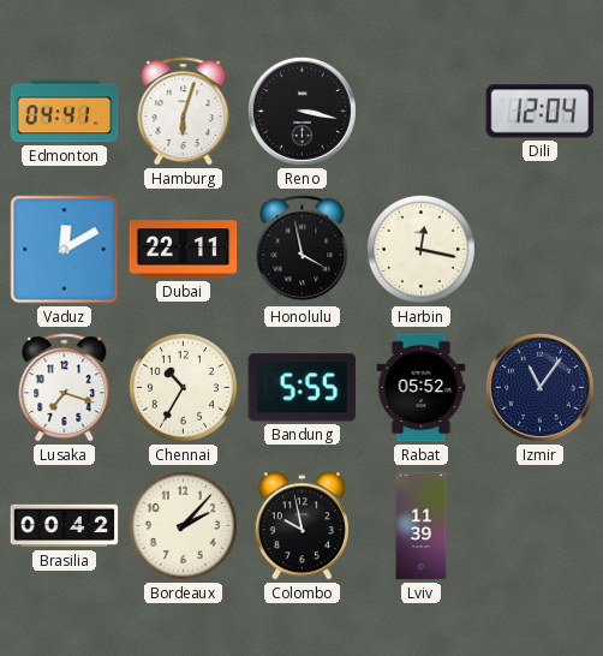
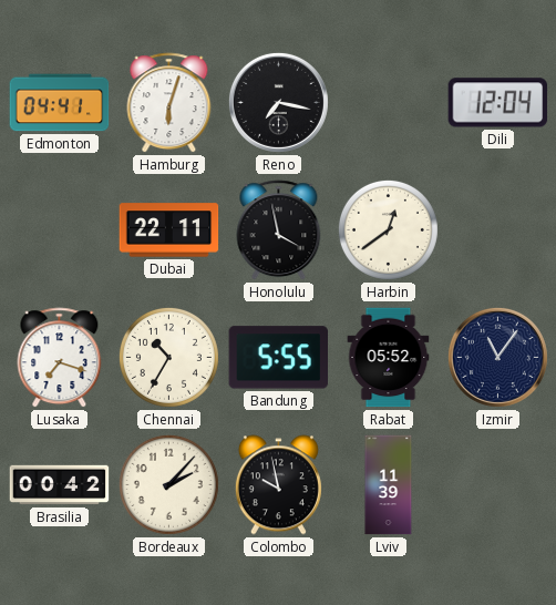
Reno: 3:17 -> 7:17 (278, 102)
Vaduz: 12:10 -> none (65, 250)
Harbin: 12:17 -> 12:39 (388, 229)
